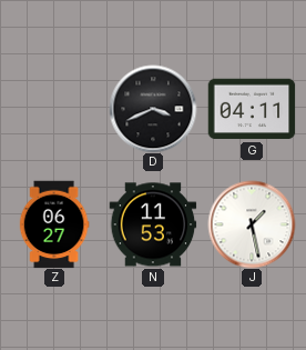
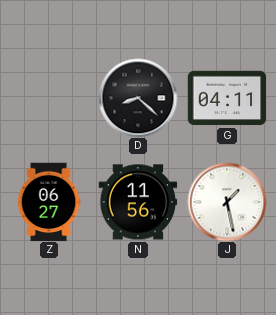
D: 3:41 -> 8:22 (138, 98)
N: 11:53 -> 11:56 (138, 202)
